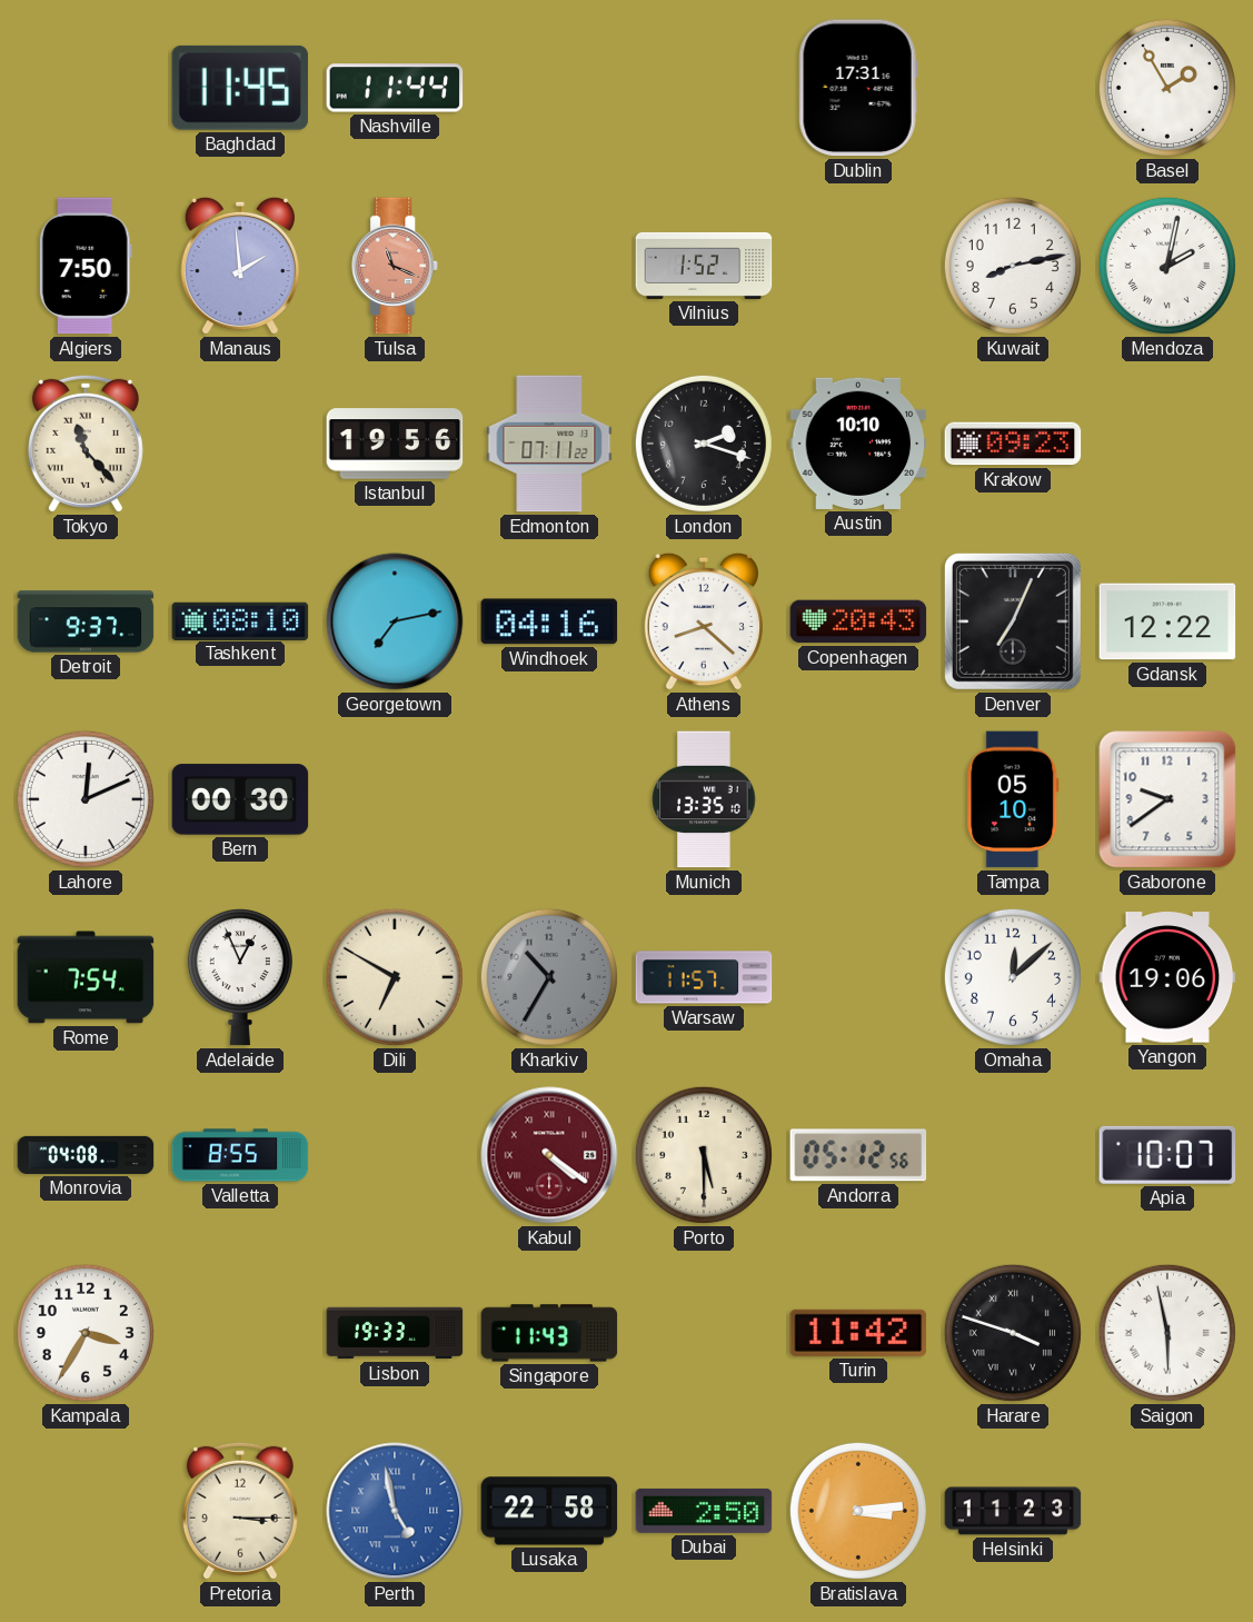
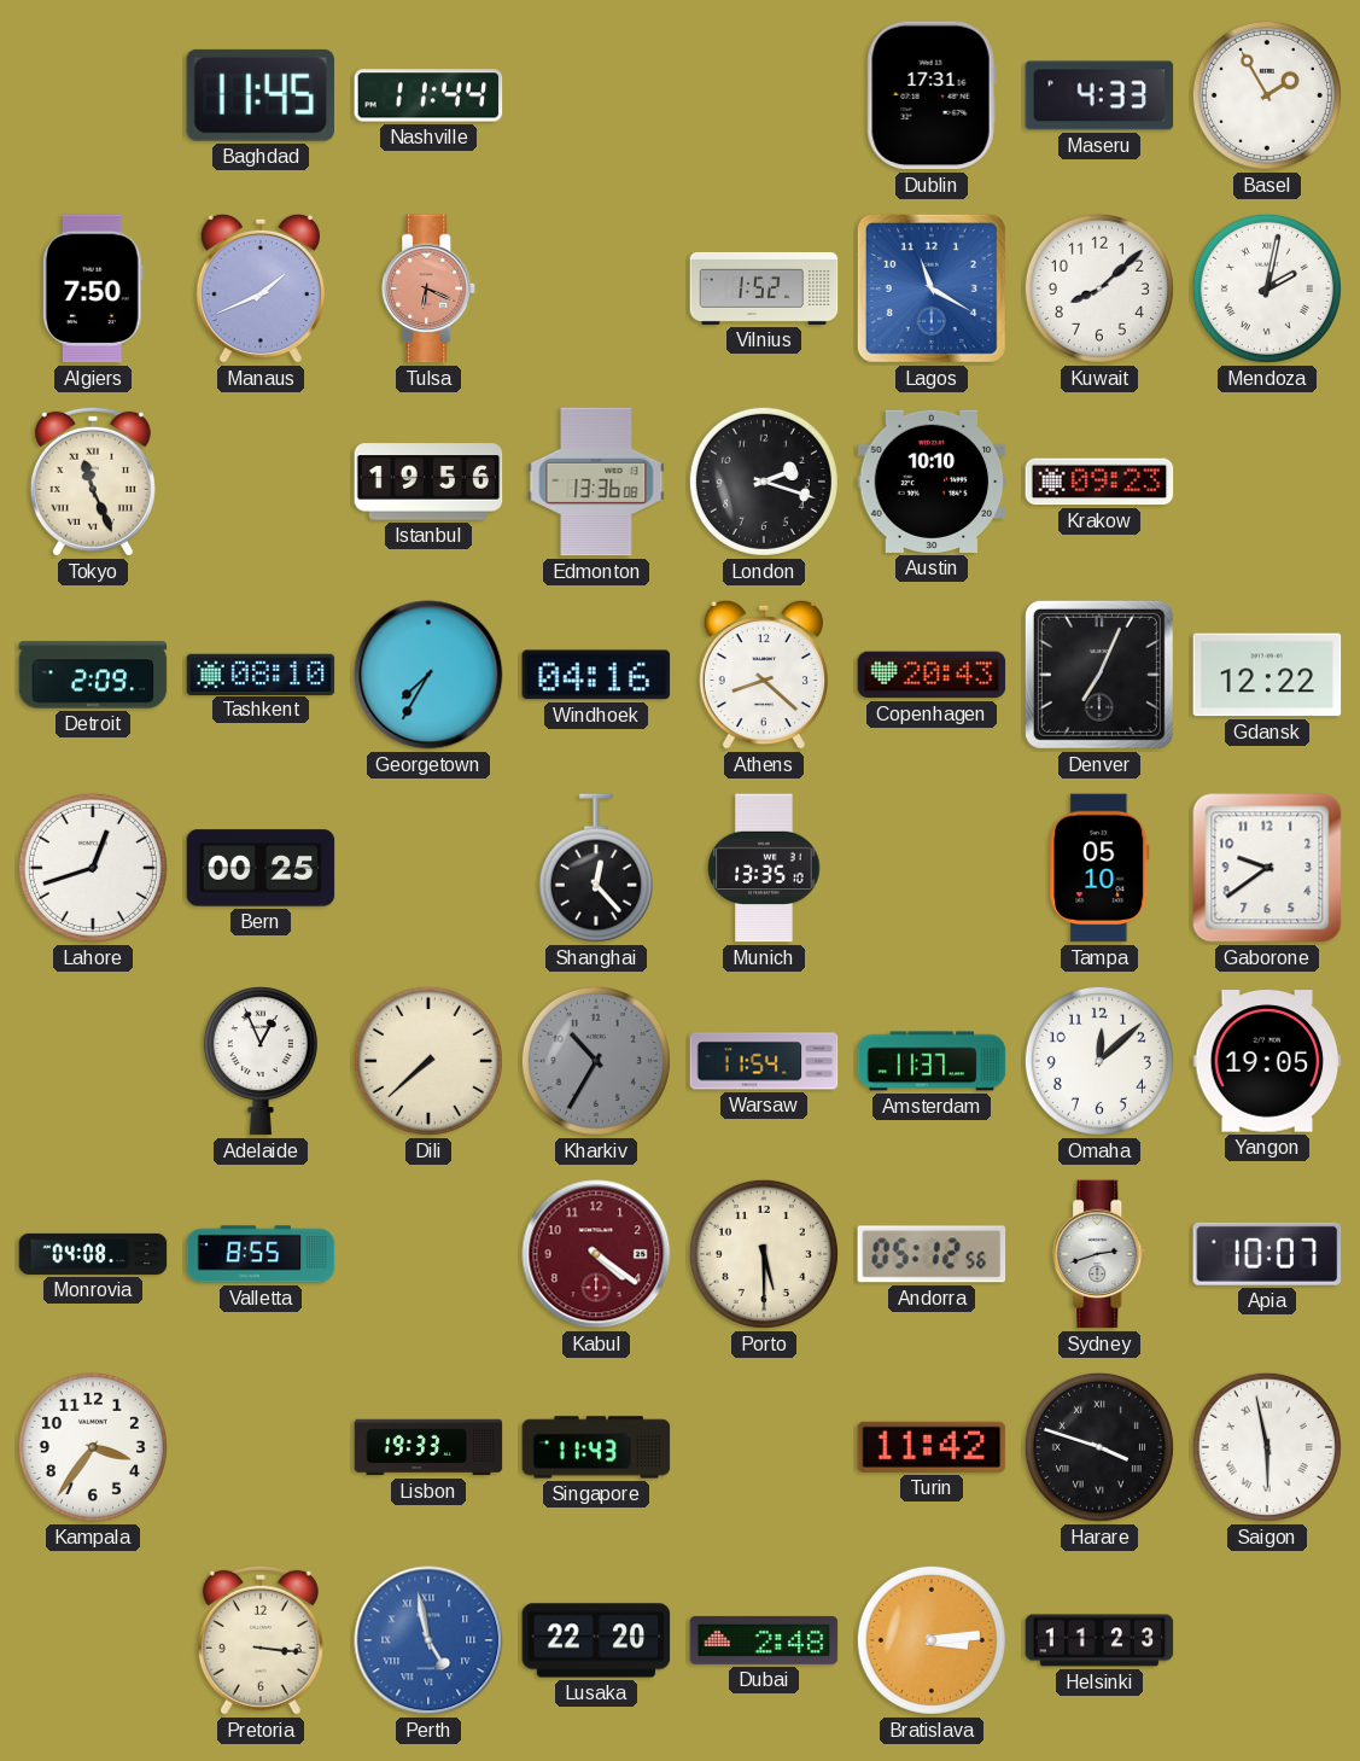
Maseru: none -> 4:33 (1099, 95)
Manaus: 1:59 -> 1:41 (261, 288)
Tulsa: 11:19 -> 6:19 (430, 288)
Lagos: none -> 11:20 (932, 288)
Kuwait: 8:13 -> 8:08 (1099, 288)
Tokyo: 11:23 -> 11:26 (93, 482)
Edmonton: 07:11 -> 13:36 (596, 482)
Detroit: 9:37 -> 2:09 (93, 675)
Georgetown: 7:13 -> 7:35 (428, 675)
Lahore: 12:11 -> 12:42 (93, 868)
Bern: 00:30 -> 00:25 (261, 868)
Shanghai: none -> 12:23 (596, 868)
Rome: 7:54 -> none (86, 977)
Dili: 6:50 -> 7:38 (428, 1061)
Warsaw: 11:57 -> 11:54 (764, 1061)
Amsterdam: none -> 11:37 (932, 1061)
Yangon: 19:06 -> 19:05 (1267, 1061)
Kabul numerals: Roman -> Arabic (596, 1254)
Sydney: none -> 2:42 (1101, 1254)
Kampala: 3:35 -> 3:36 (93, 1447)
Pretoria: 3:15 -> 3:16 (261, 1640)
Lusaka: 22:58 -> 22:20 (596, 1640)
Dubai: 2:50 -> 2:48 (764, 1640)
